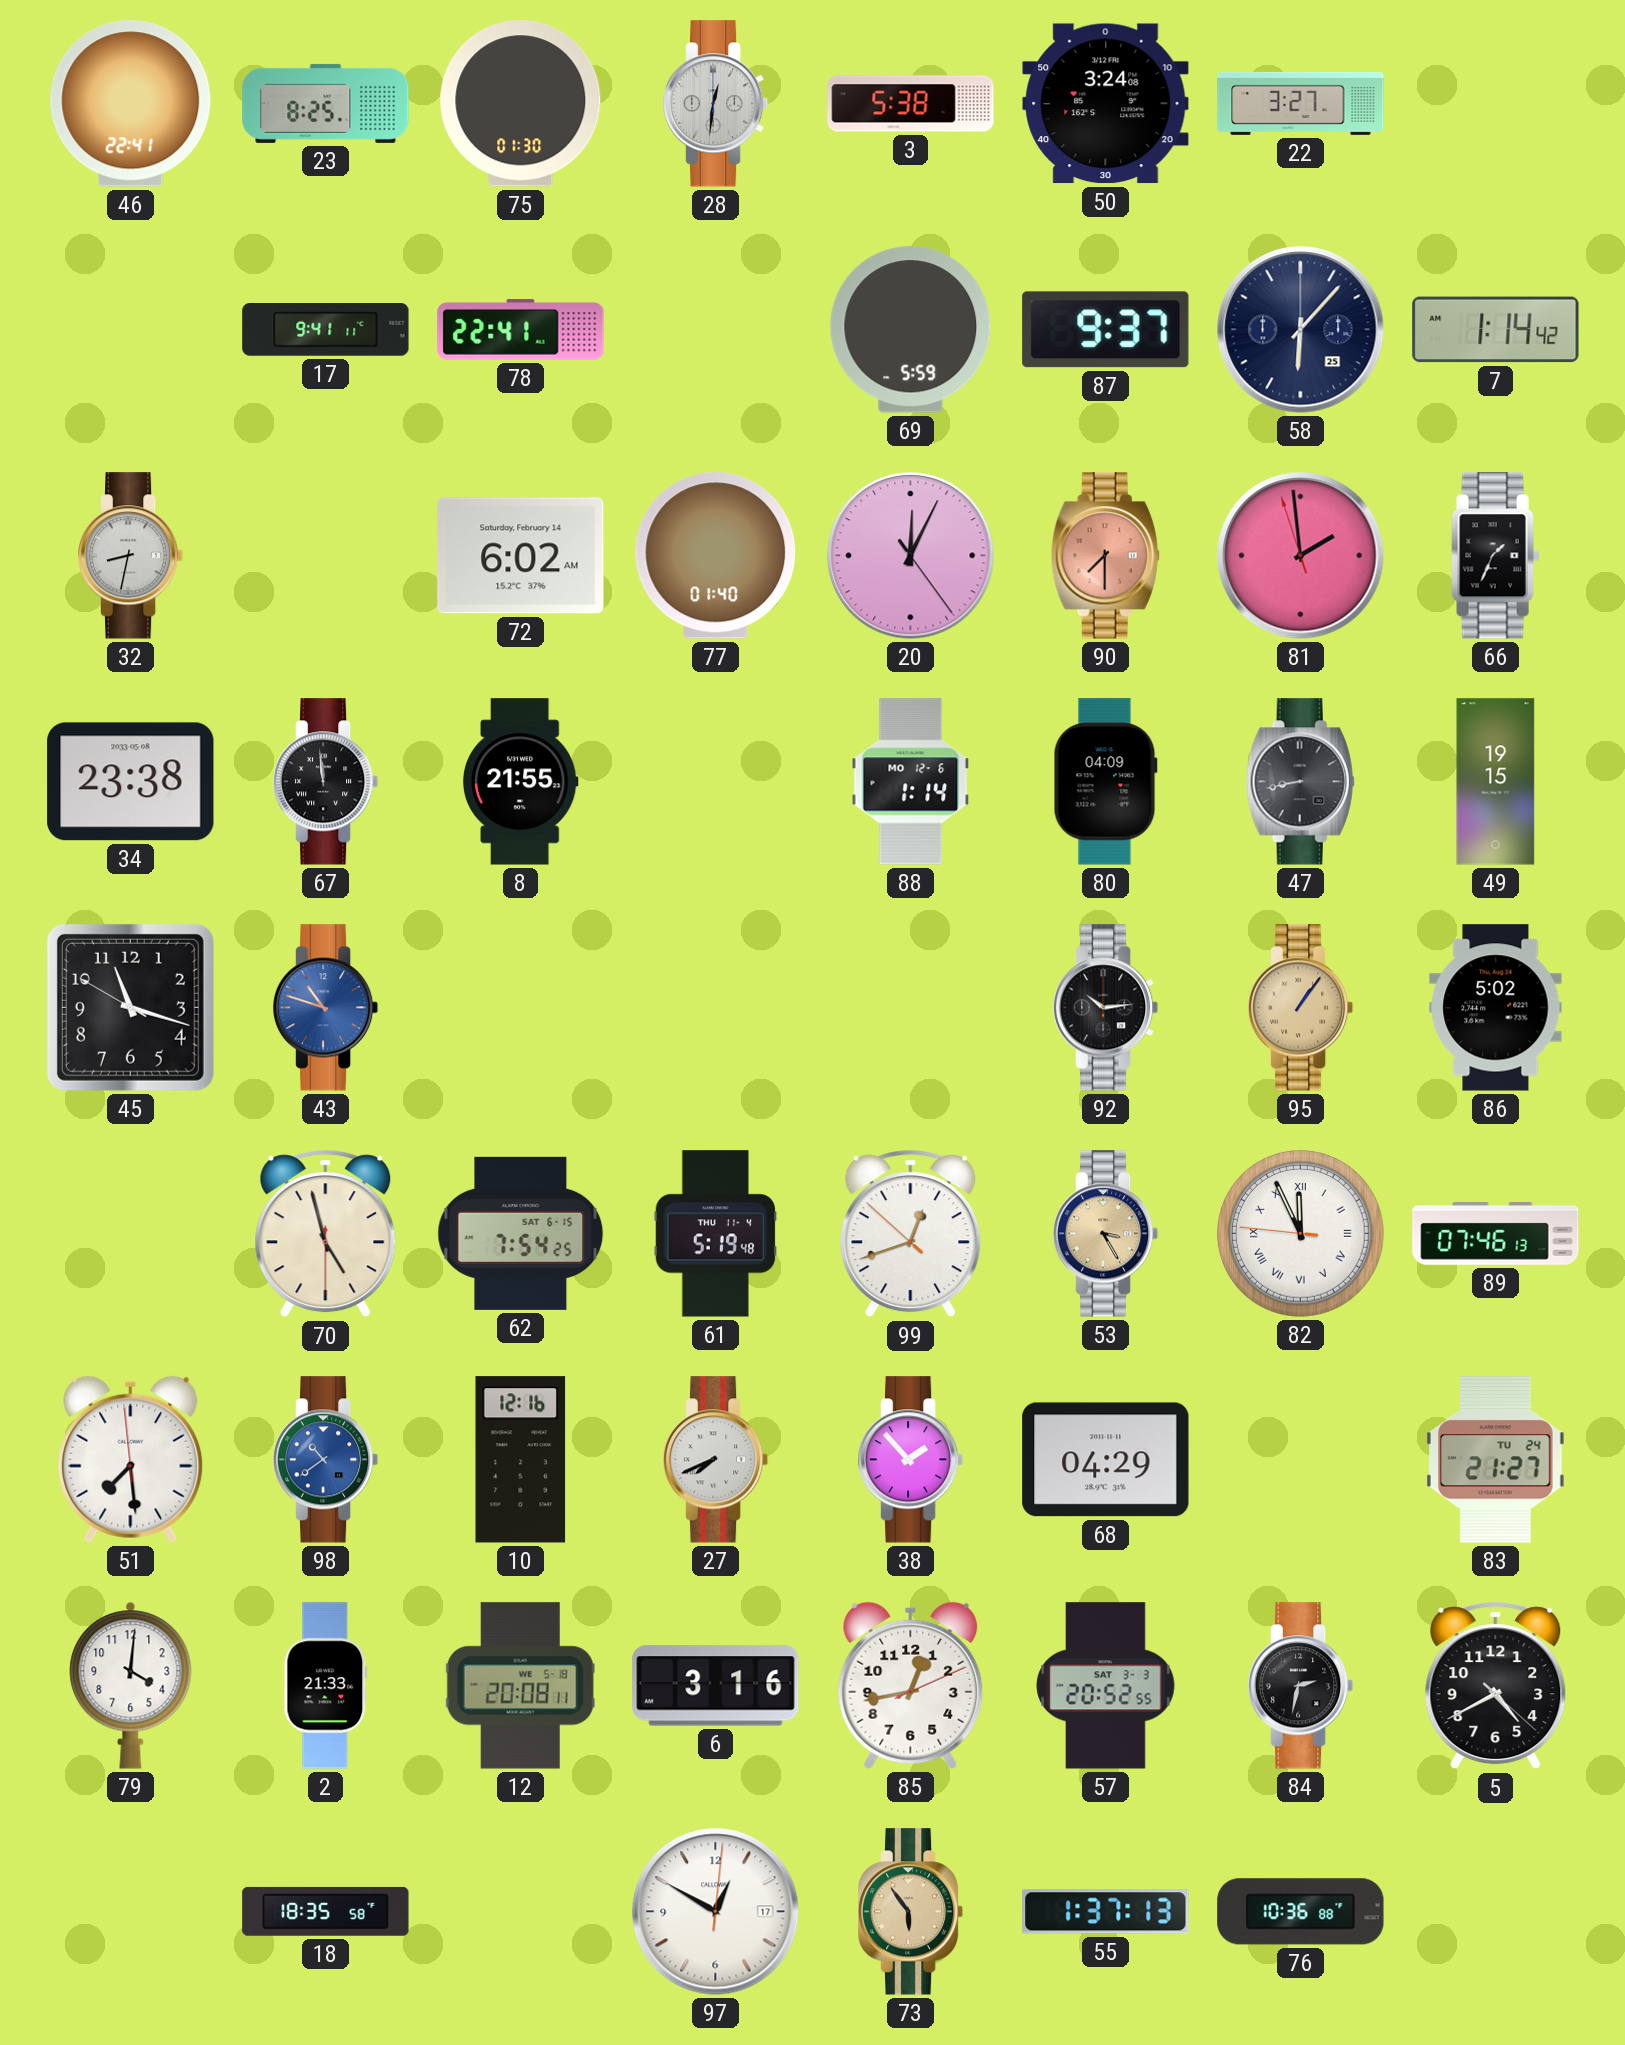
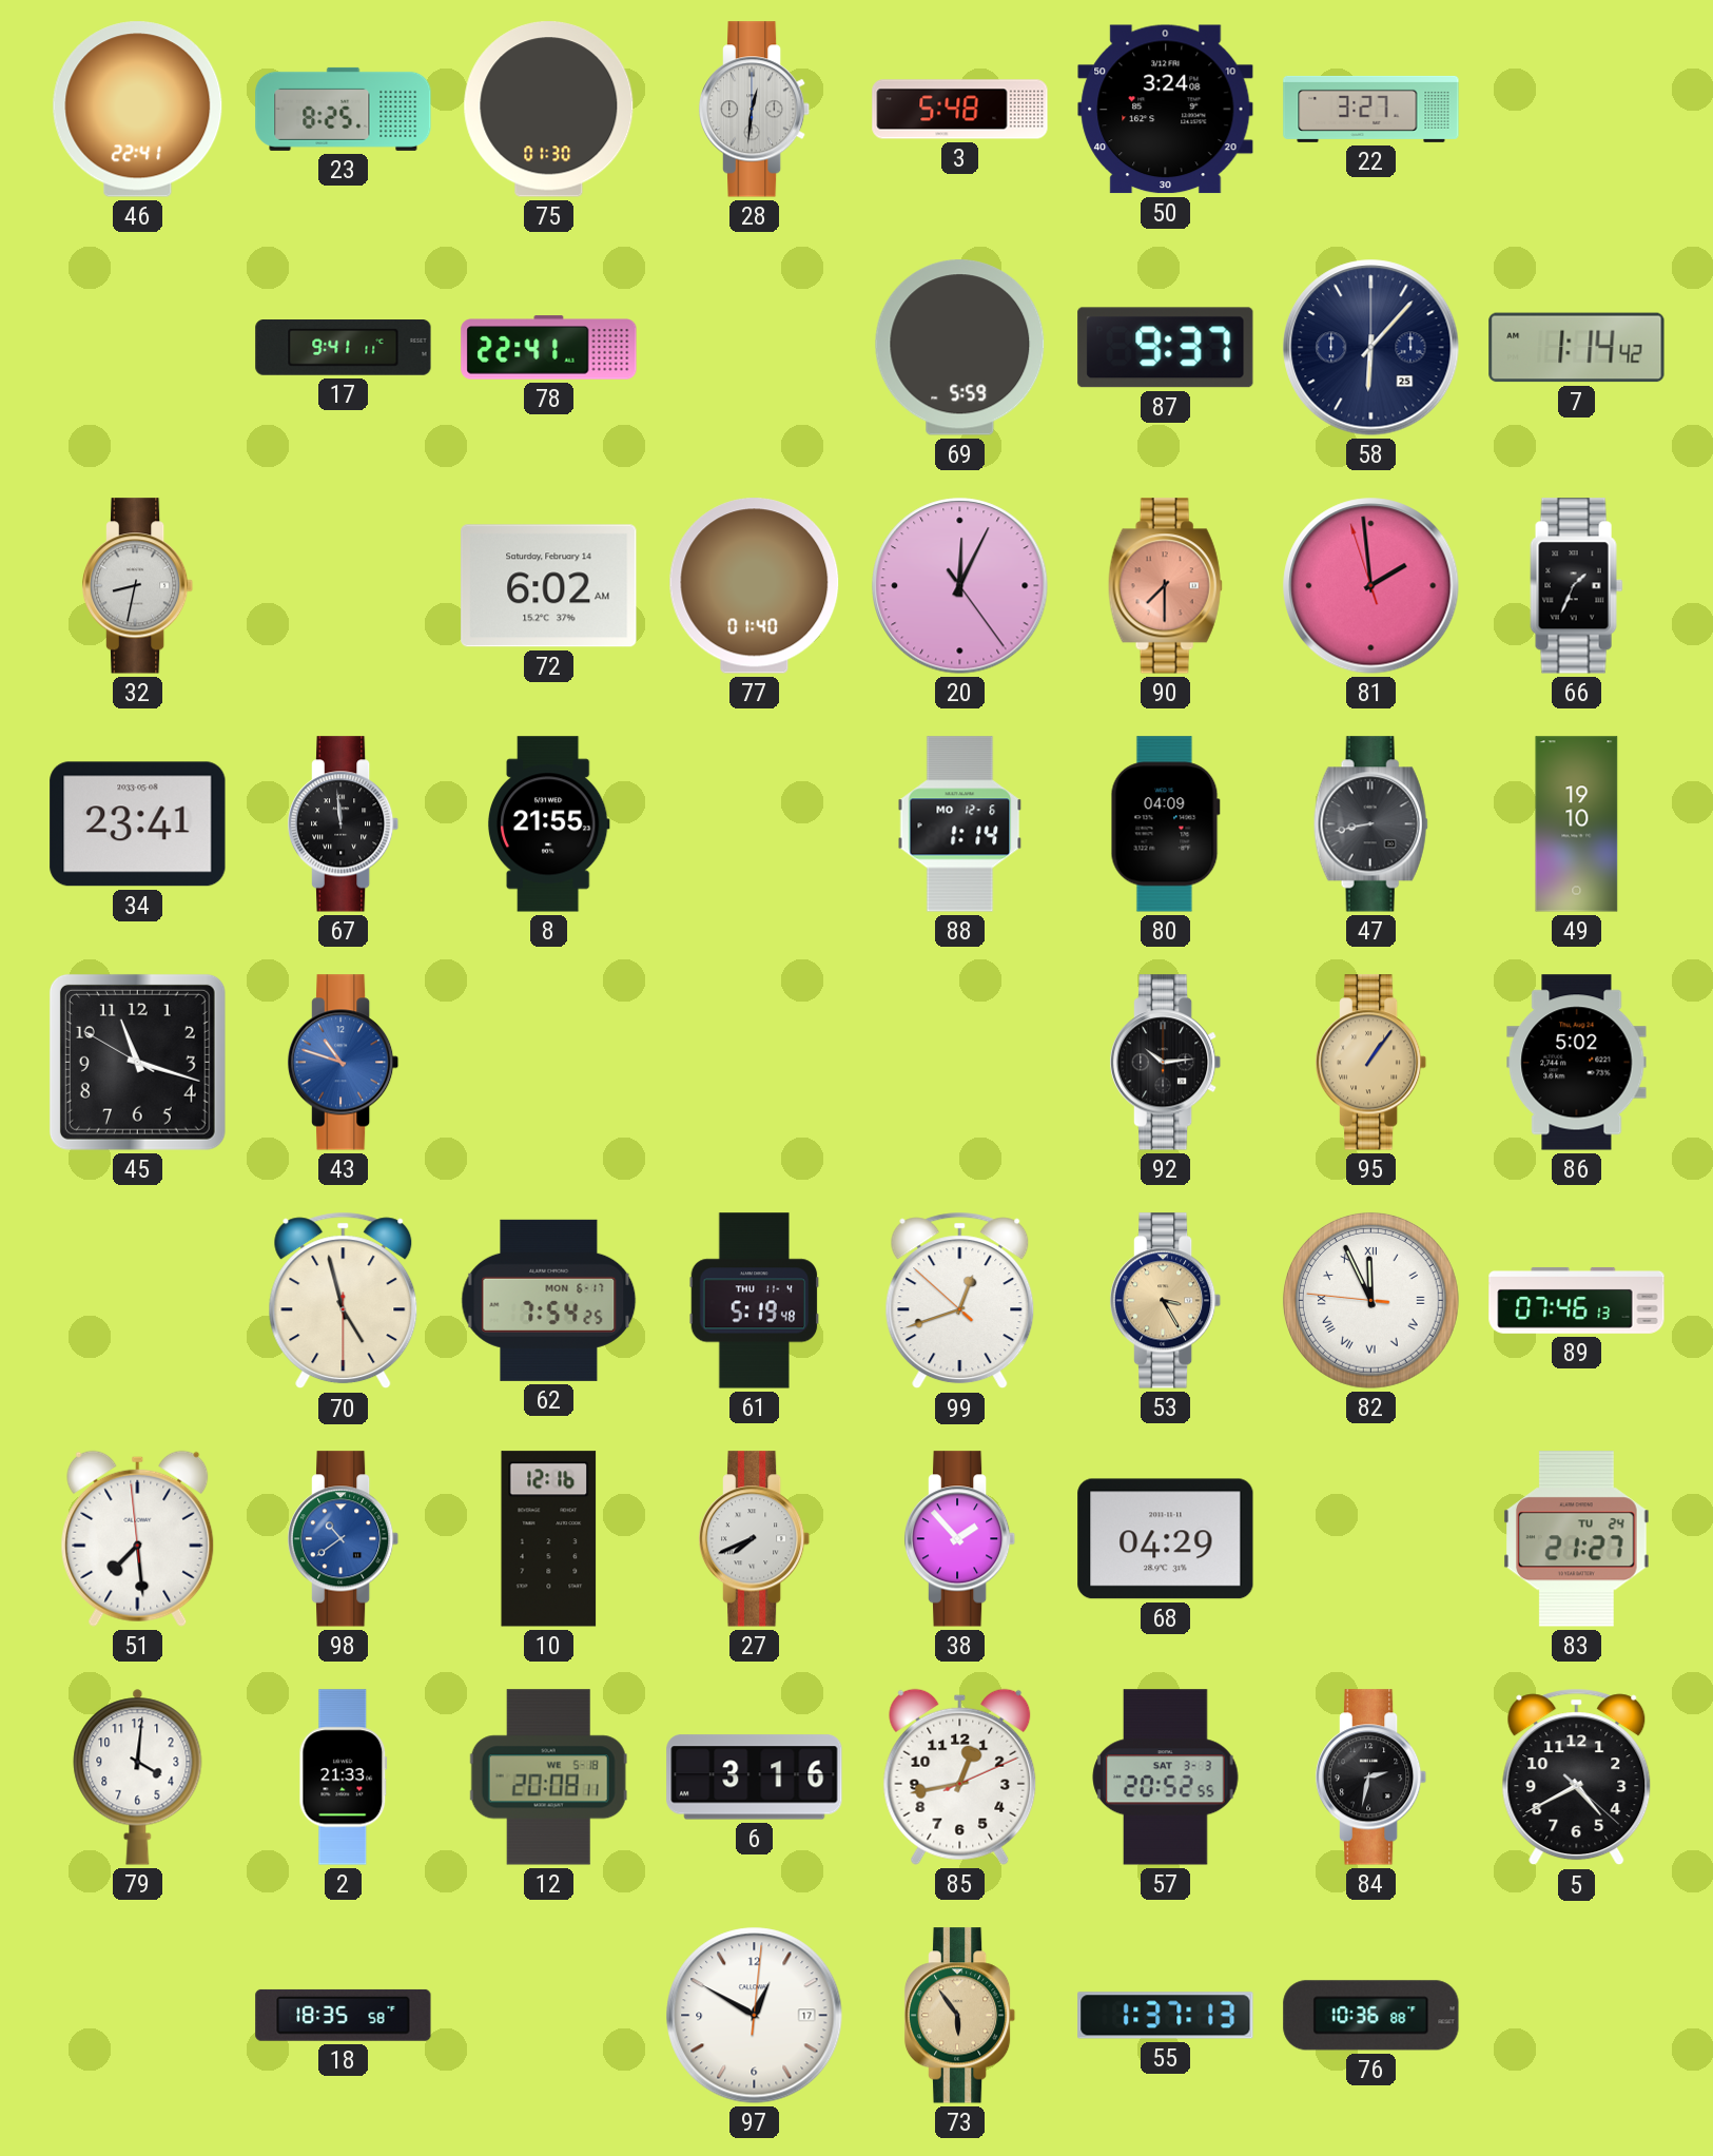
3: 5:38 -> 5:48 (960, 110)
34: 23:38 -> 23:41 (138, 824)
49: 19:15 -> 19:10 (1577, 824)
62 date: SAT 6-15 -> MON 6-17 (549, 1300)
